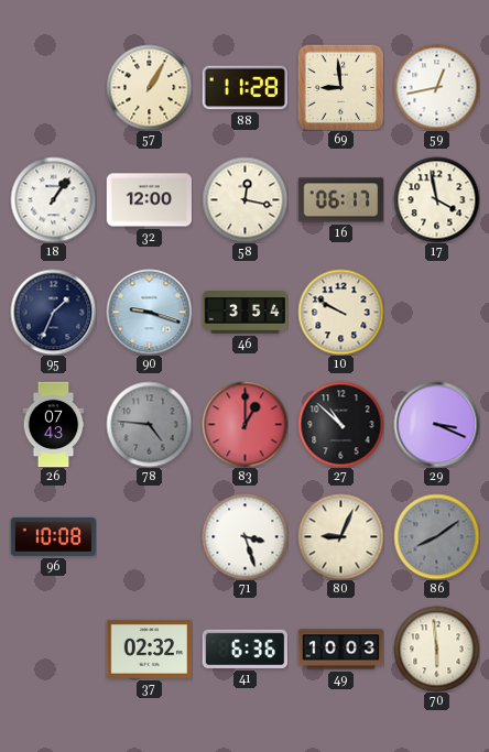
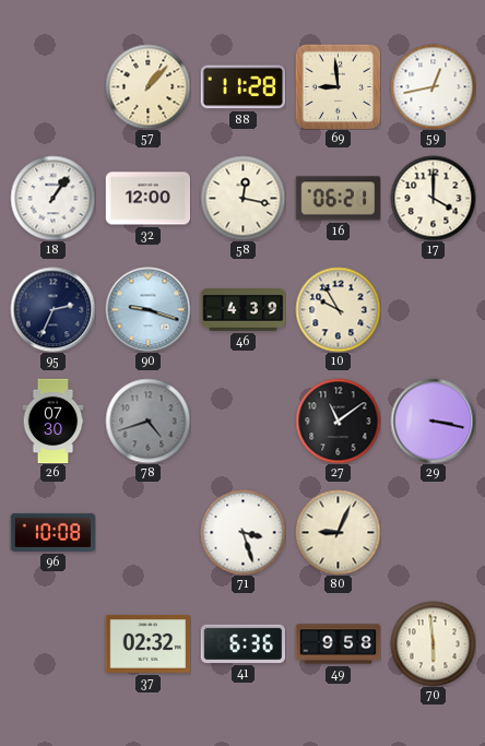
57: 1:05 -> 1:07 (147, 86)
16: 06:17 -> 06:21 (338, 199)
17: 3:58 -> 4:00 (433, 198)
95: 1:34 -> 2:34 (52, 309)
46: 3:54 -> 4:39 (242, 310)
10: 9:50 -> 9:55 (338, 309)
26: 07:43 -> 07:30 (54, 421)
78: 4:46 -> 4:42 (147, 421)
83: 1:00 -> none (244, 424)
27: 10:52 -> 11:09 (338, 421)
29: 3:19 -> 3:17 (433, 421)
86: 8:09 -> none (436, 536)
49: 10:03 -> 9:58 (338, 644)
